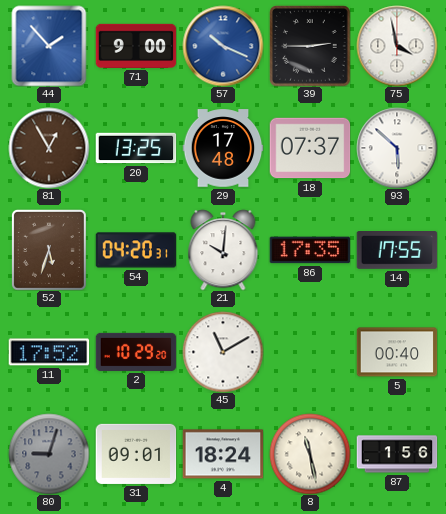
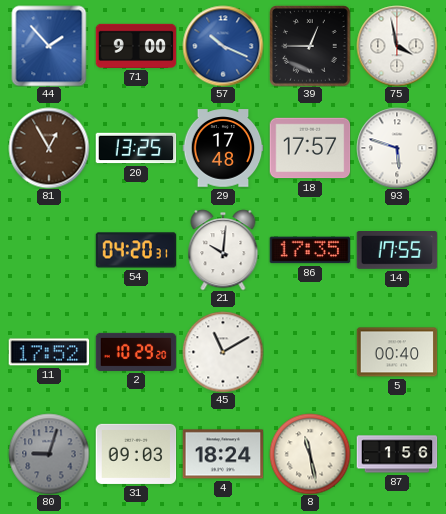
39: 2:45 -> 12:45 (310, 46)
18: 07:37 -> 17:57 (310, 148)
93: 5:52 -> 5:48 (397, 148)
52: 5:33 -> none (49, 250)
31: 09:01 -> 09:03 (136, 454)
